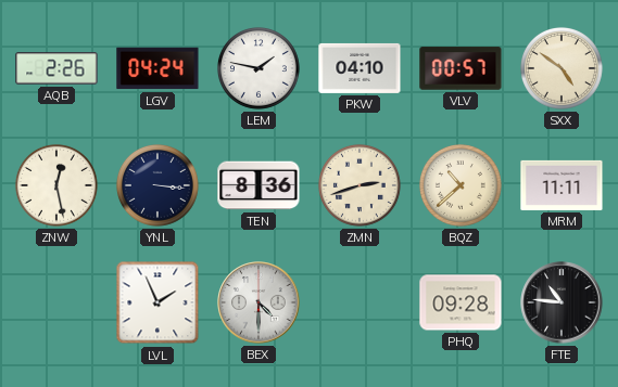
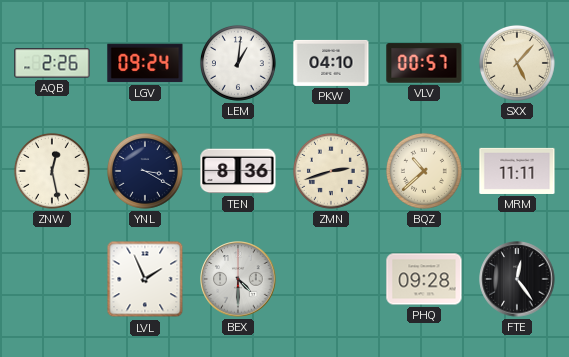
LGV: 04:24 -> 09:24 (145, 63)
LEM: 1:47 -> 1:01 (238, 63)
SXX: 4:51 -> 5:07 (517, 63)
YNL: 3:16 -> 3:20 (145, 171)
FTE: 10:46 -> 12:24 (517, 279)
